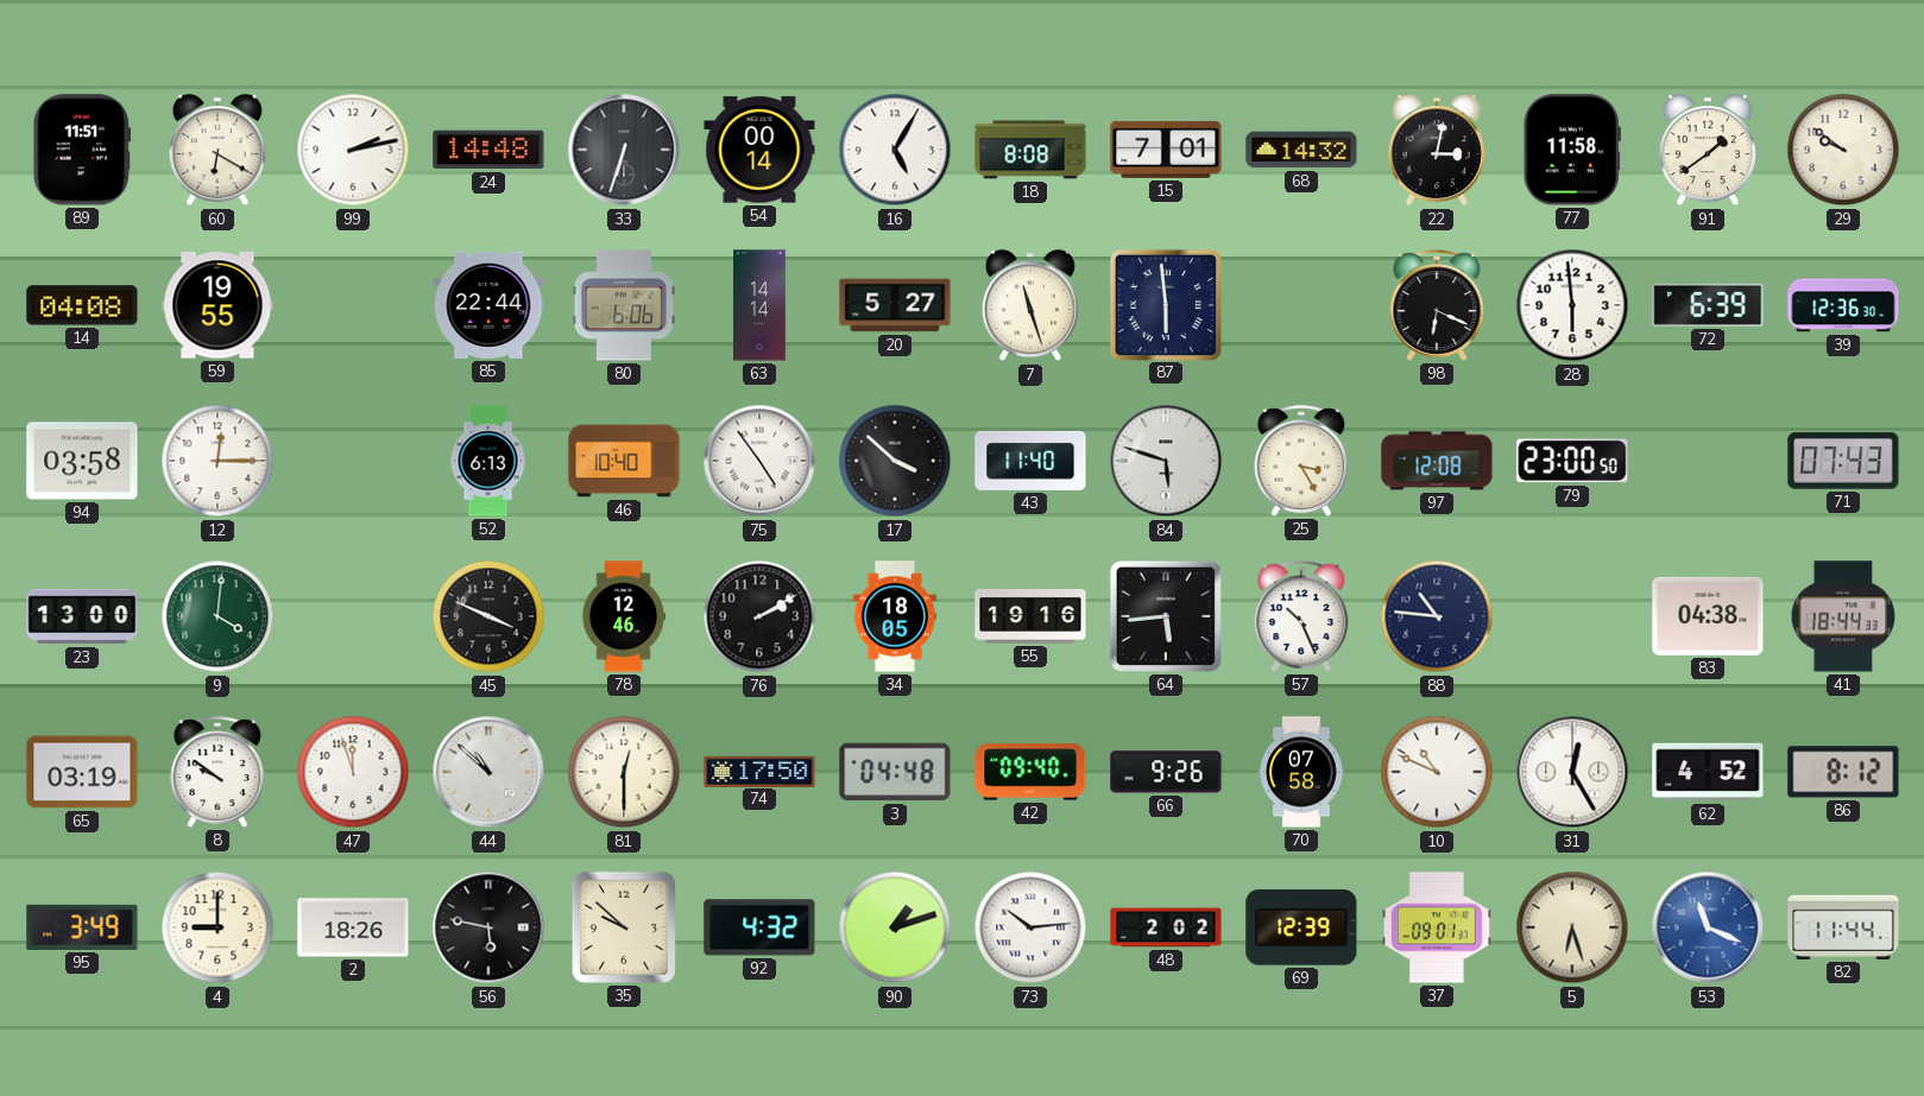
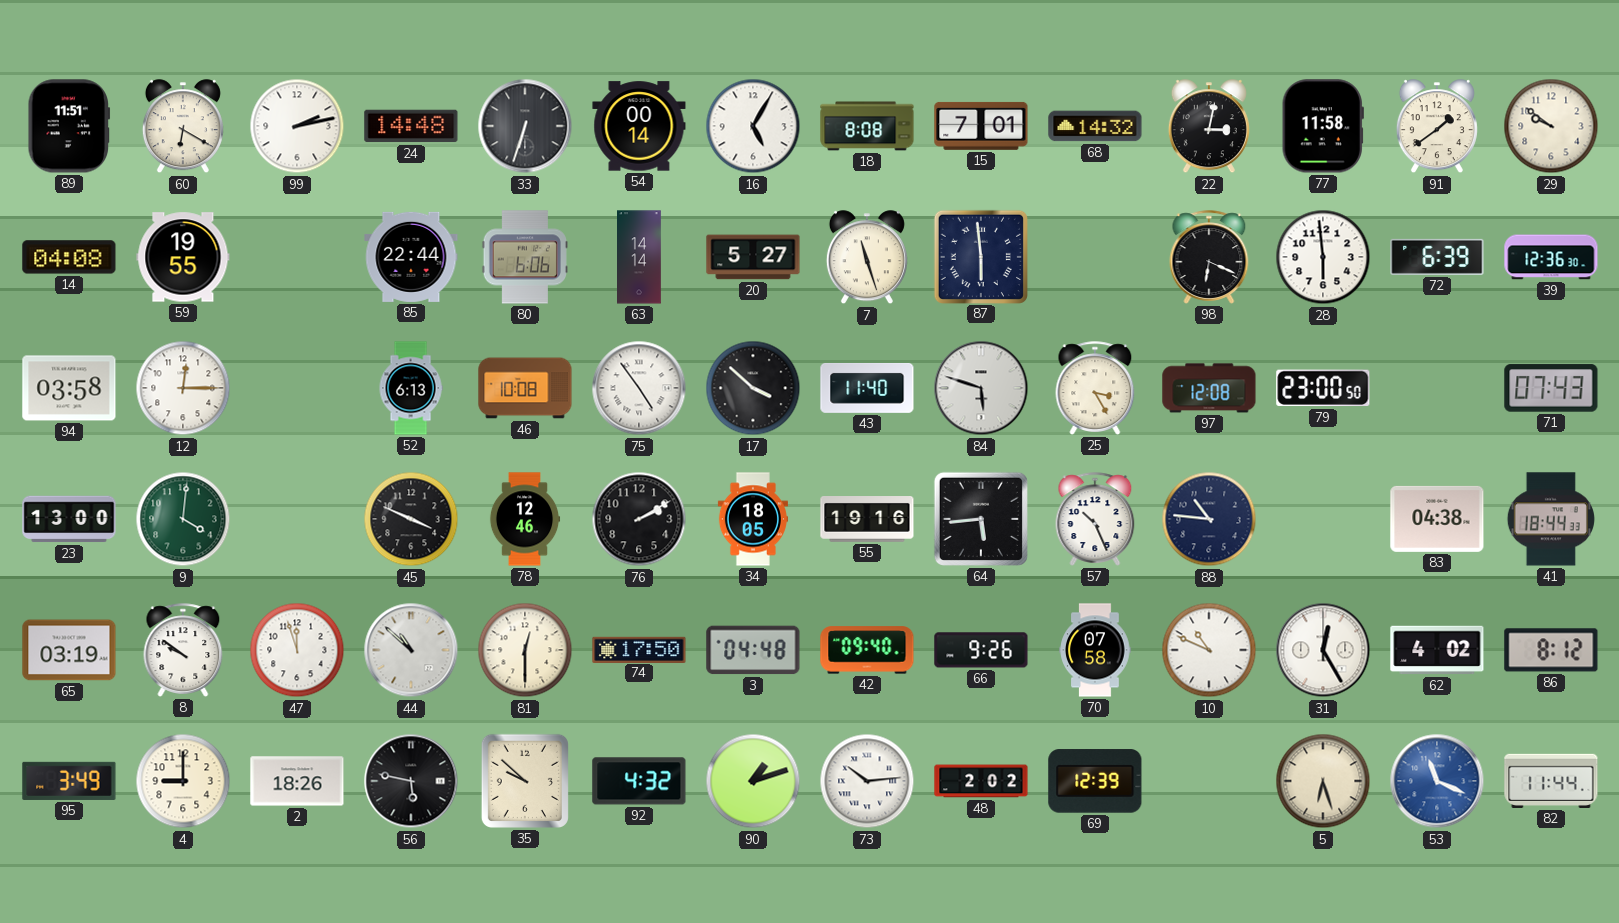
46: 10:40 -> 10:08 (525, 388)
62: 4:52 -> 4:02 (1437, 650)
37: 09:01 -> none (1437, 927)
